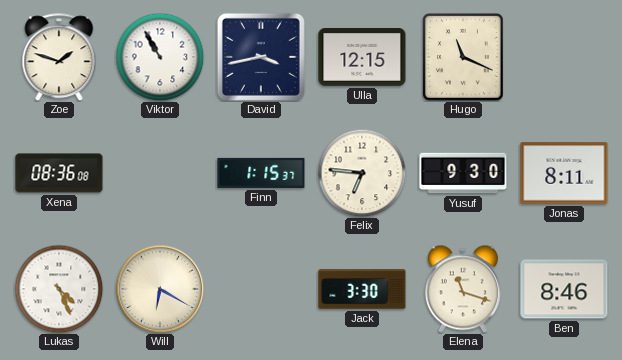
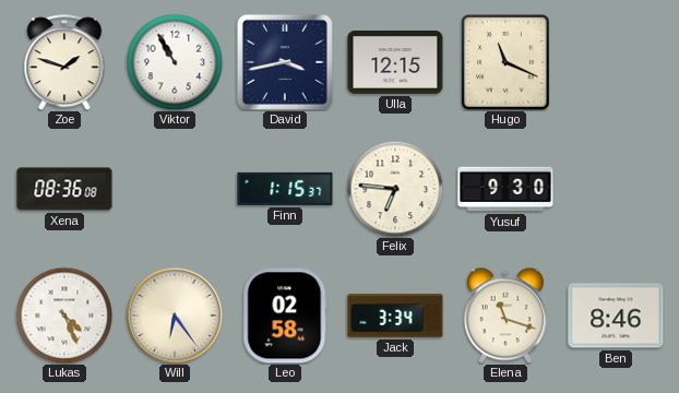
Jonas: 8:11 -> none (564, 173)
Will: 6:20 -> 6:24 (175, 315)
Leo: none -> 02:58 (285, 315)
Jack: 3:30 -> 3:34 (395, 315)
